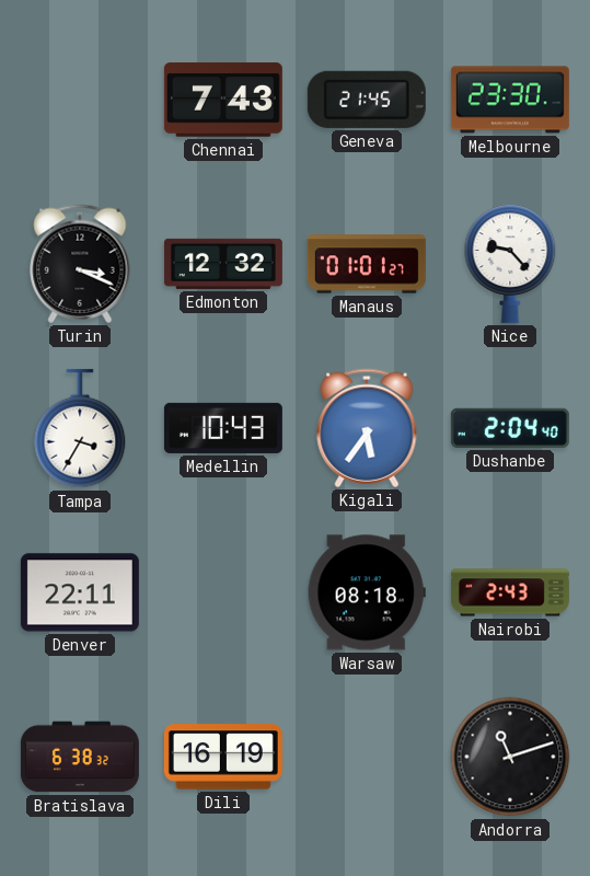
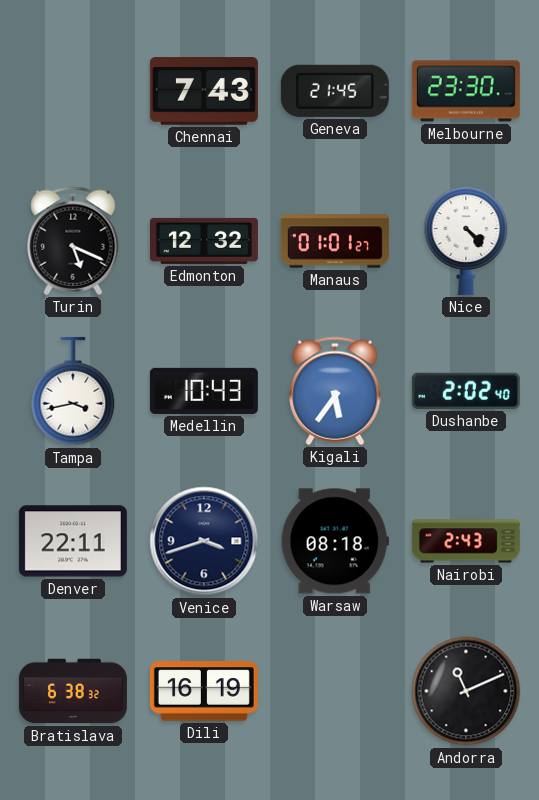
Turin: 3:19 -> 5:19 (73, 241)
Nice: 9:23 -> 4:23 (466, 241)
Tampa: 3:35 -> 3:43 (73, 391)
Dushanbe: 2:04 -> 2:02 (466, 391)
Venice: none -> 3:42 (204, 541)
Andorra: 11:12 -> 11:11 (466, 691)
